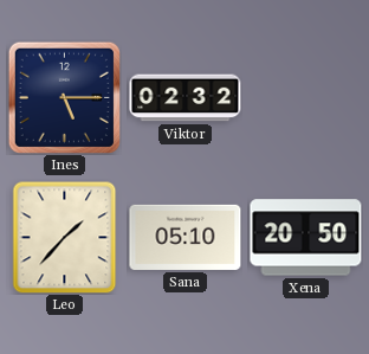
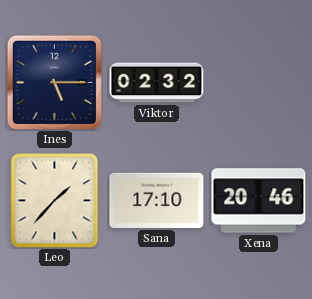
Sana: 05:10 -> 17:10 (157, 200)
Xena: 20:50 -> 20:46 (259, 201)
